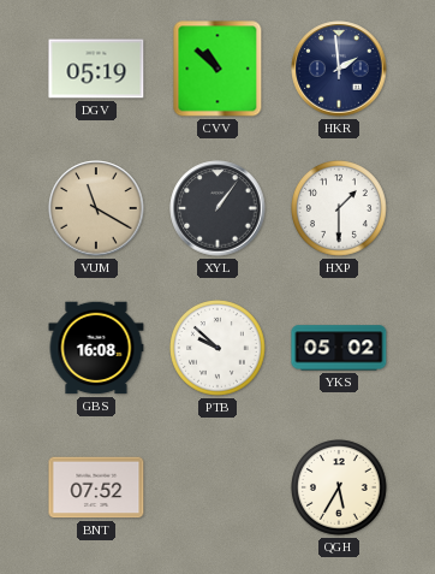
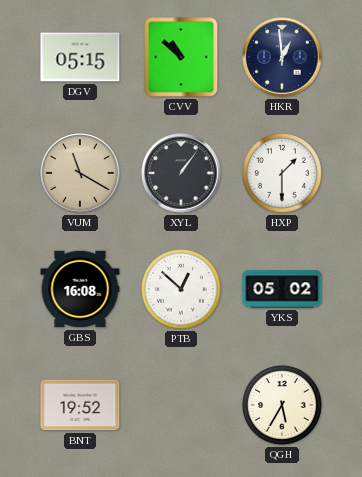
DGV: 05:19 -> 05:15 (80, 57)
HKR: 1:59 -> 12:59 (282, 57)
PTB: 9:52 -> 12:52 (182, 290)
BNT: 07:52 -> 19:52 (80, 405)
